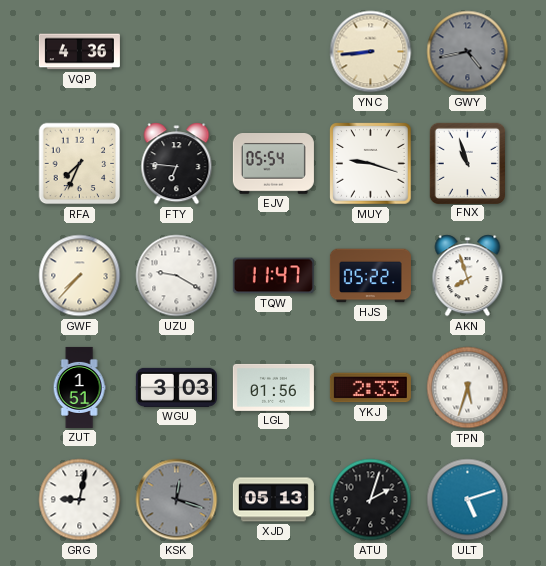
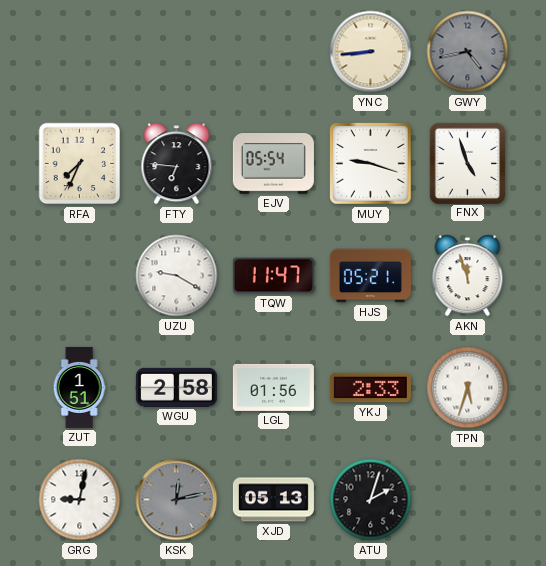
VQP: 4:36 -> none (79, 52)
FNX: 10:57 -> 4:57 (467, 163)
GWF: 7:37 -> none (80, 276)
HJS: 05:22 -> 05:21 (370, 276)
AKN: 7:57 -> 11:57 (468, 276)
WGU: 3:03 -> 2:58 (176, 387)
KSK: 12:18 -> 12:13 (177, 500)
ULT: 5:12 -> none (468, 500)
